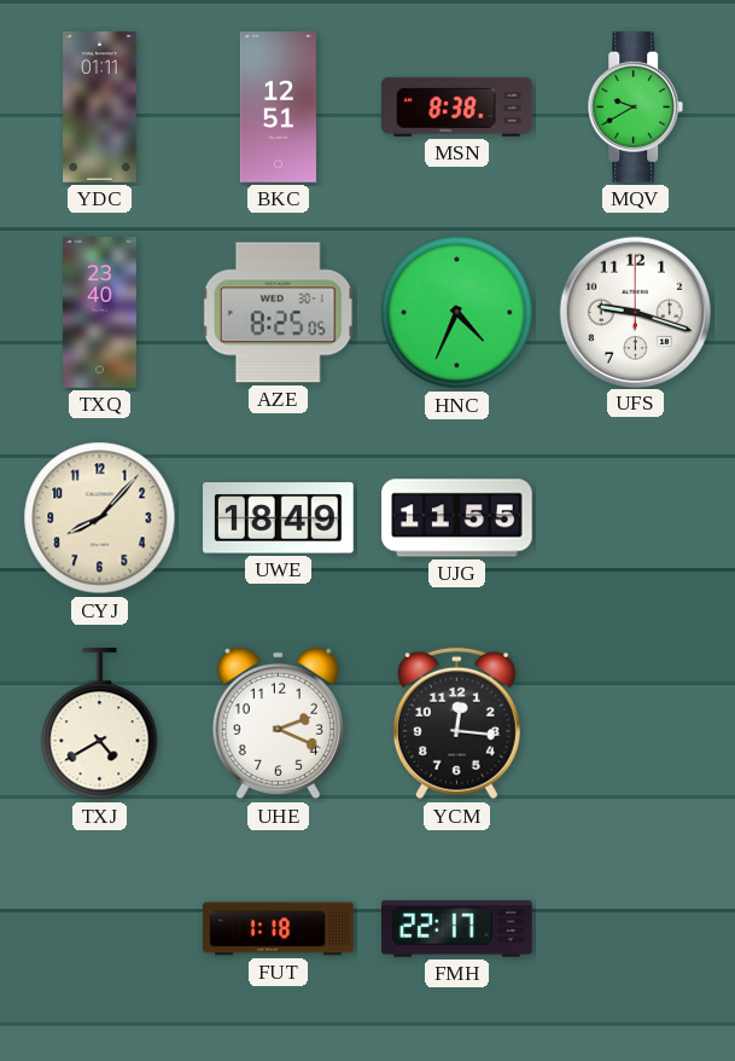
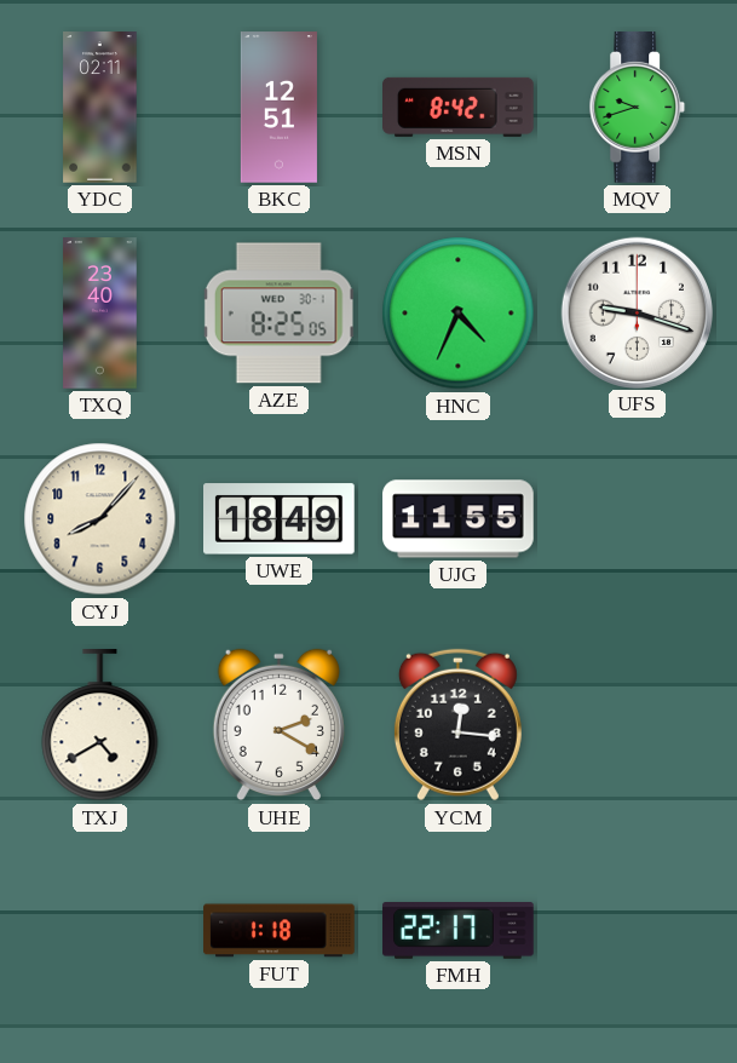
YDC: 01:11 -> 02:11 (100, 108)
MSN: 8:38 -> 8:42 (459, 107)
MQV: 9:40 -> 9:42 (638, 108)
UHE: 2:19 -> 2:20 (278, 725)
